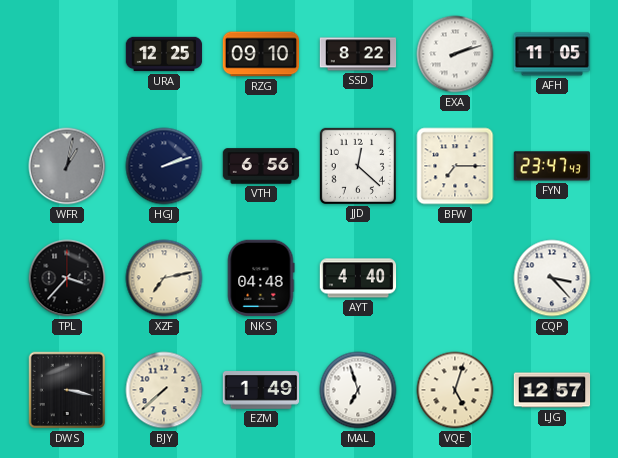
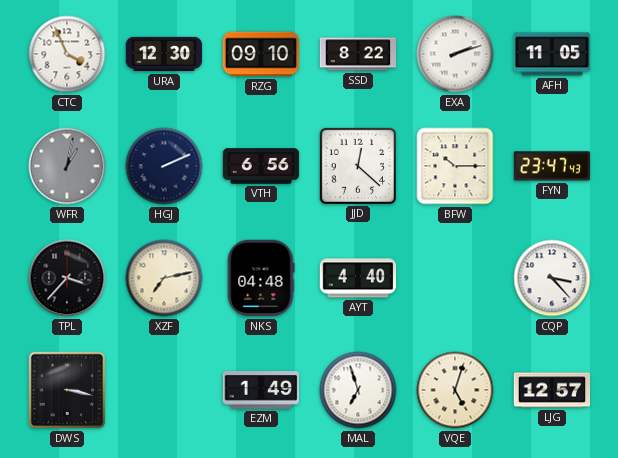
CTC: none -> 3:56 (67, 54)
URA: 12:25 -> 12:30 (164, 54)
HGJ: 2:12 -> 2:11 (164, 166)
BFW: 7:15 -> 10:15 (455, 166)
BJY: 7:38 -> none (164, 390)
